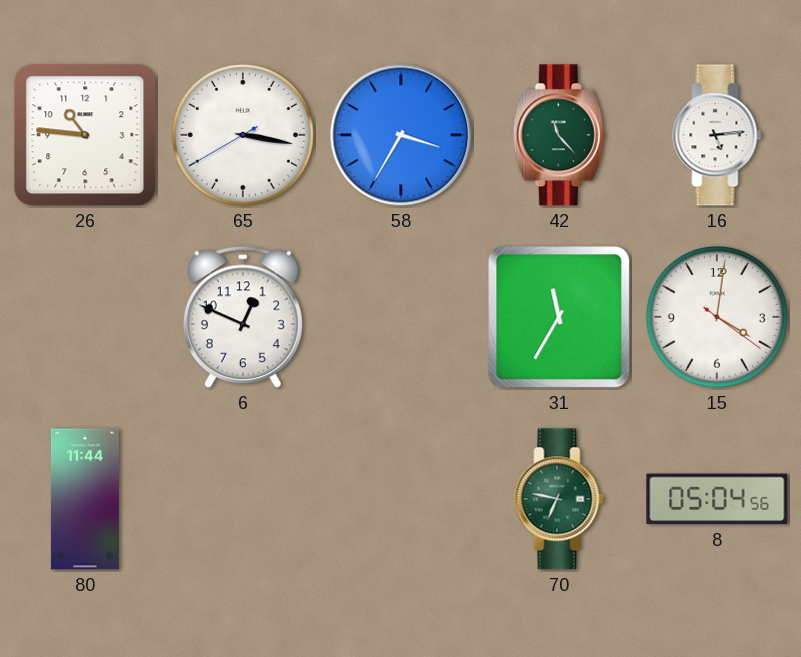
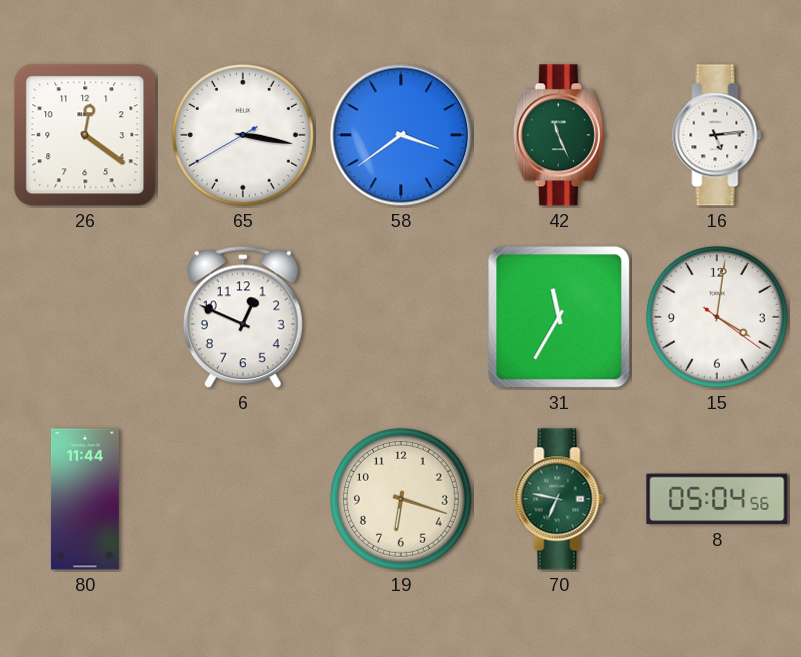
26: 10:46 -> 12:21 (85, 135)
58: 3:35 -> 3:39 (401, 135)
42: 11:23 -> 11:26 (559, 135)
19: none -> 6:18 (401, 499)
